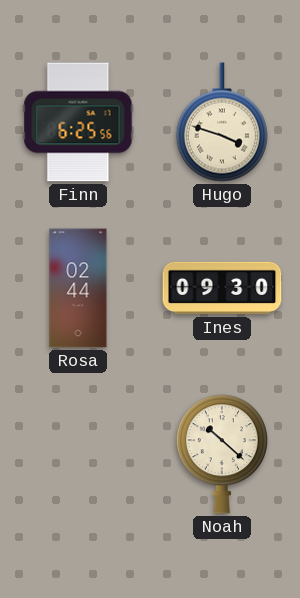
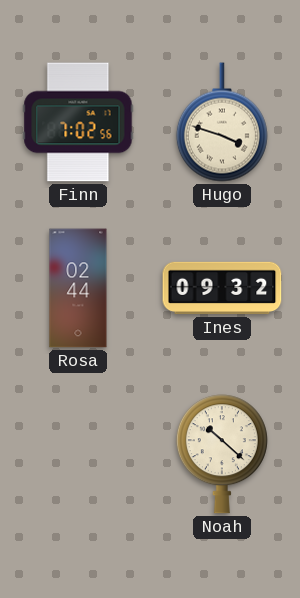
Finn: 6:25 -> 7:02 (78, 122)
Ines: 09:30 -> 09:32 (222, 288)
